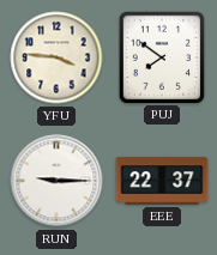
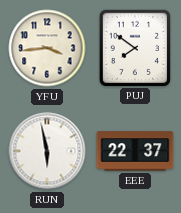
YFU: 3:46 -> 3:44 (47, 48)
RUN: 9:15 -> 5:58 (47, 151)
